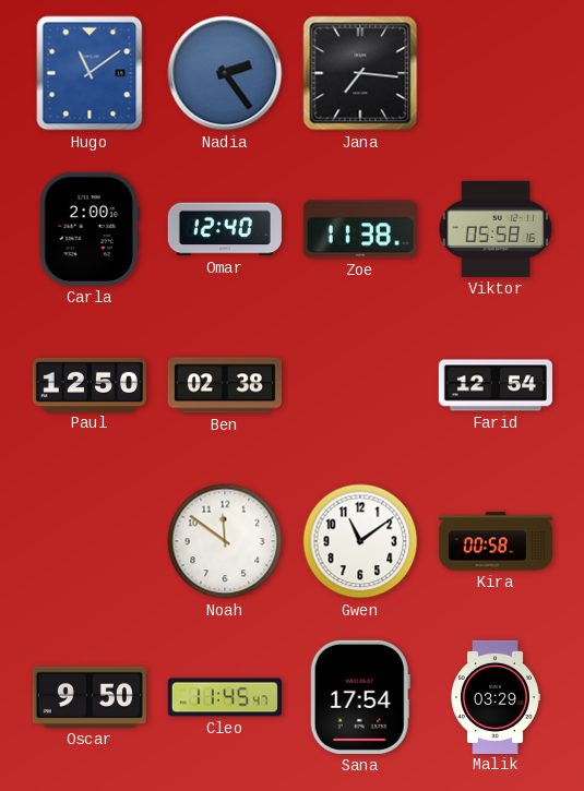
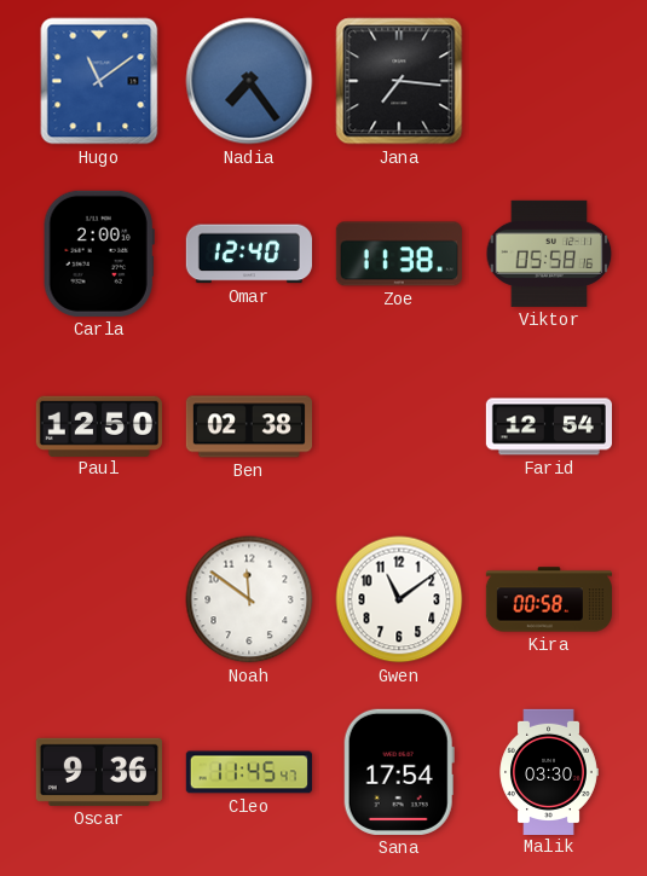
Nadia: 2:24 -> 7:24 (249, 81)
Oscar: 9:50 -> 9:36 (99, 772)
Malik: 03:29 -> 03:30 (549, 771)
